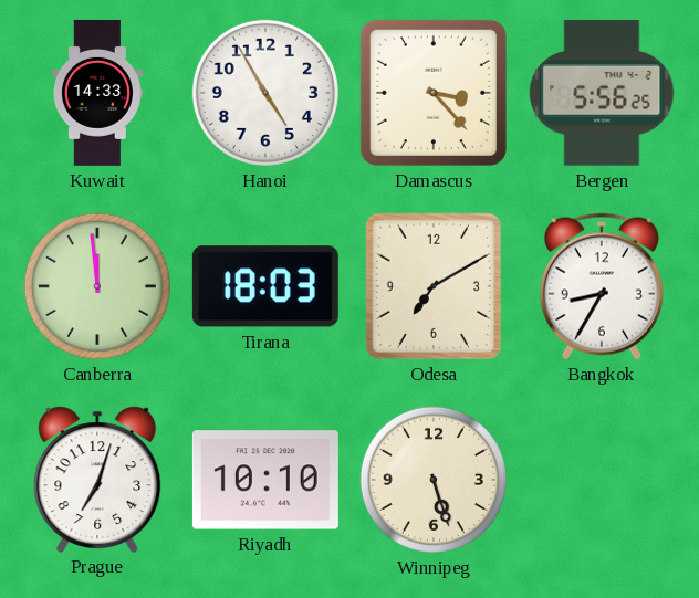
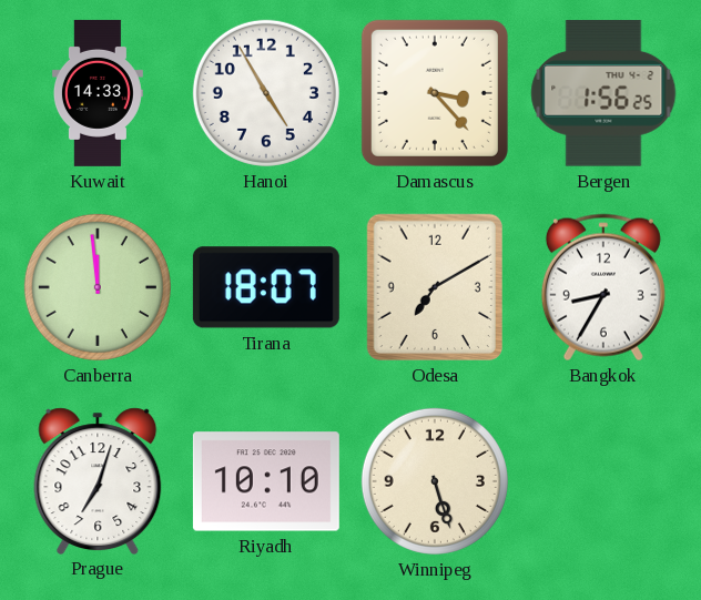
Bergen: 5:56 -> 1:56 (603, 93)
Tirana: 18:03 -> 18:07 (266, 287)
